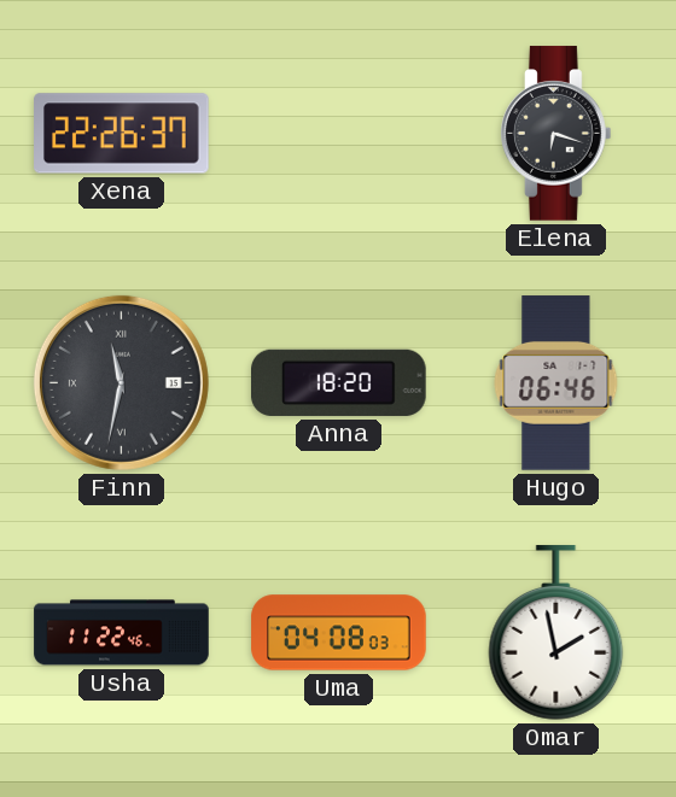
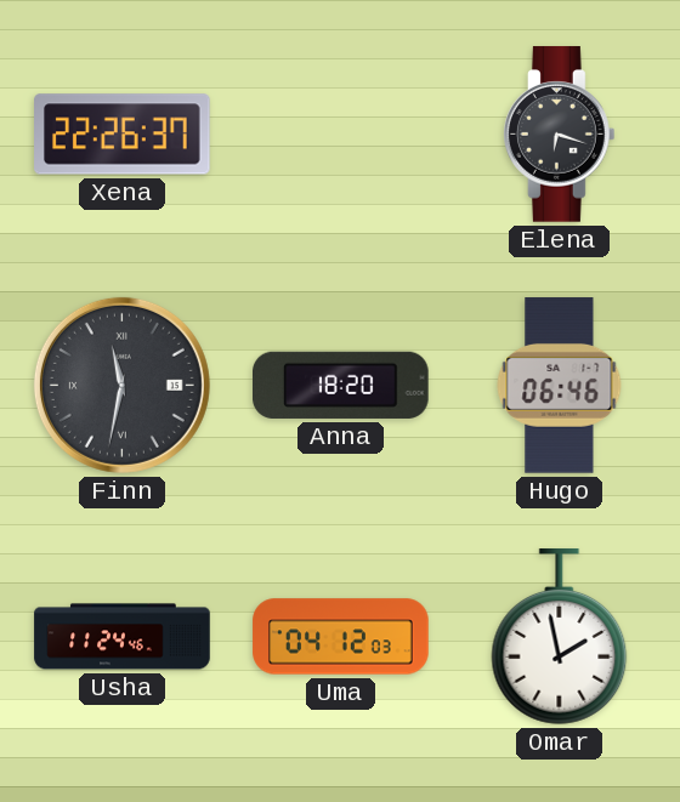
Usha: 11:22 -> 11:24 (123, 637)
Uma: 04:08 -> 04:12 (341, 637)
